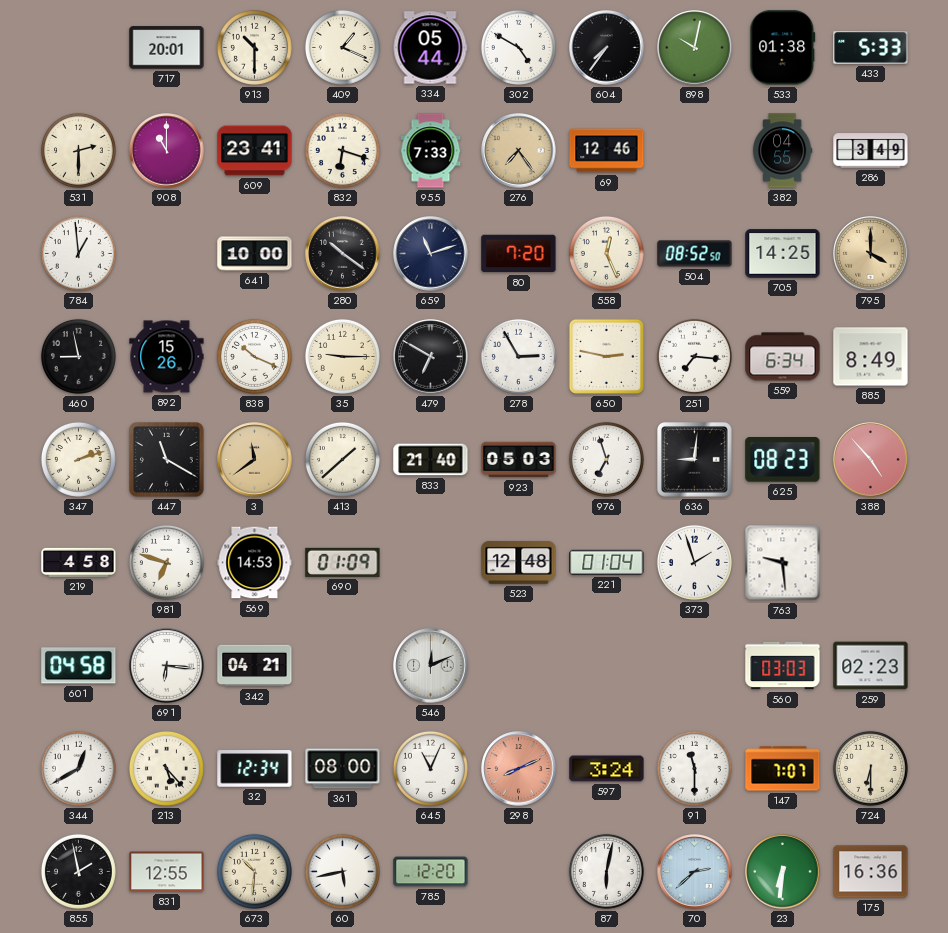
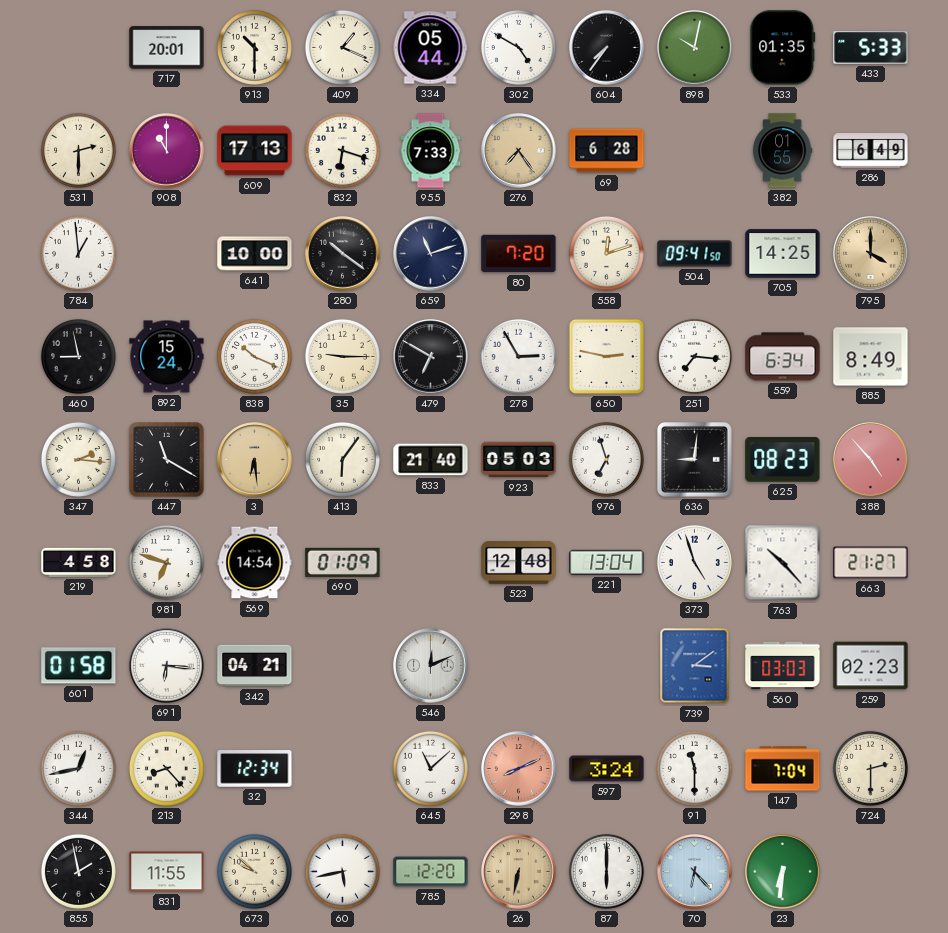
533: 01:38 -> 01:35 (783, 48)
609: 23:41 -> 17:13 (255, 151)
69: 12:46 -> 6:28 (607, 151)
382: 04:55 -> 01:55 (782, 151)
286: 3:49 -> 6:49 (871, 151)
558: 12:26 -> 12:12 (606, 253)
504: 08:52 -> 09:41 (695, 254)
892: 15:26 -> 15:24 (167, 357)
347: 2:12 -> 2:16 (78, 459)
3: 11:39 -> 6:29 (255, 460)
413: 1:38 -> 6:06 (342, 459)
569: 14:53 -> 14:54 (255, 563)
221: 01:04 -> 13:04 (607, 562)
373: 1:57 -> 4:57 (694, 562)
763: 9:29 -> 10:23 (783, 563)
663: none -> 21:27 (871, 563)
601: 04:58 -> 01:58 (79, 666)
739: none -> 3:09 (695, 666)
344: 12:40 -> 12:43 (78, 768)
213: 5:23 -> 8:23 (166, 768)
361: 08:00 -> none (343, 769)
645: 11:04 -> 11:08 (430, 768)
147: 7:07 -> 7:04 (783, 769)
724: 6:30 -> 2:30 (870, 768)
831: 12:55 -> 11:55 (167, 872)
673: 10:31 -> 9:52 (254, 871)
26: none -> 6:32 (519, 872)
87: 6:02 -> 6:00 (606, 871)
70: 2:38 -> 6:23 (695, 872)
175: 16:36 -> none (871, 872)
